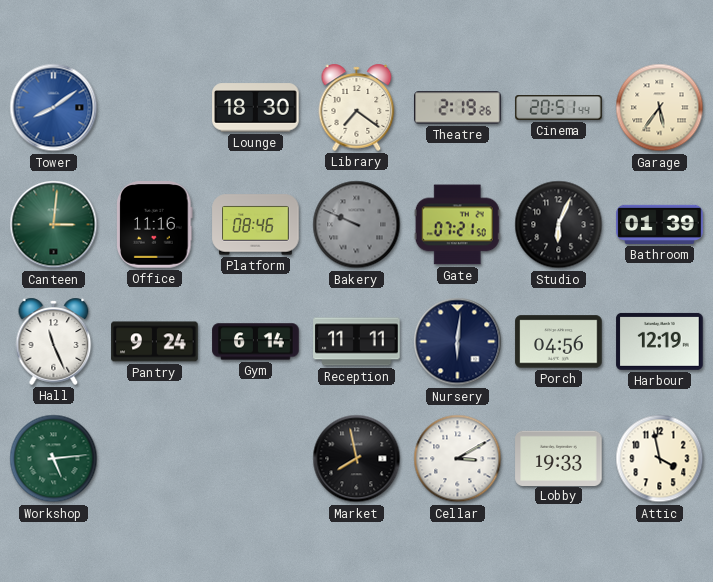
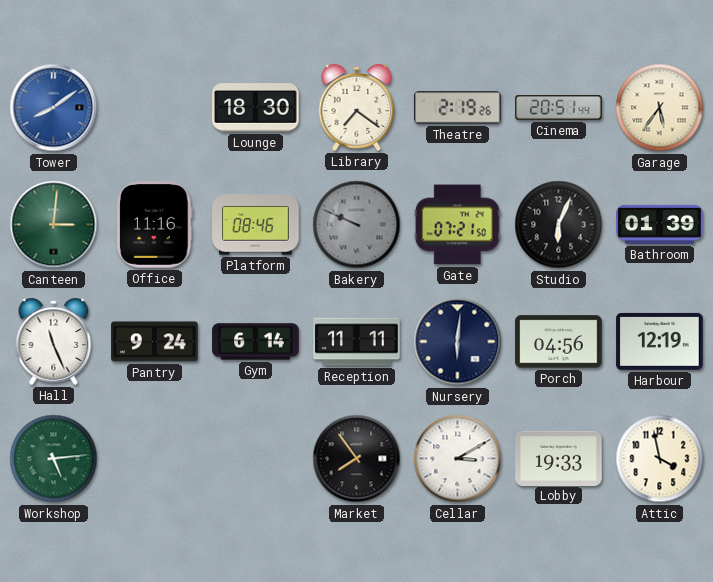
Market: 7:58 -> 7:54 (357, 459)
